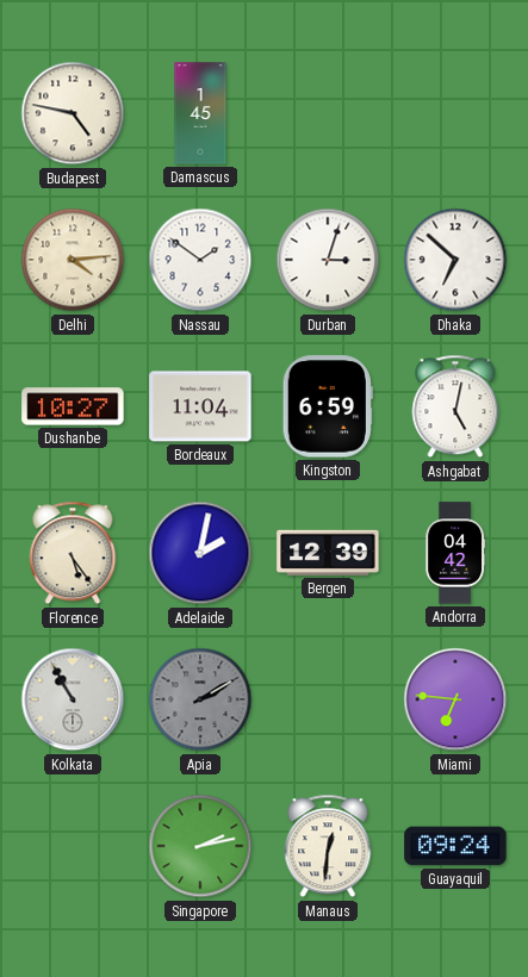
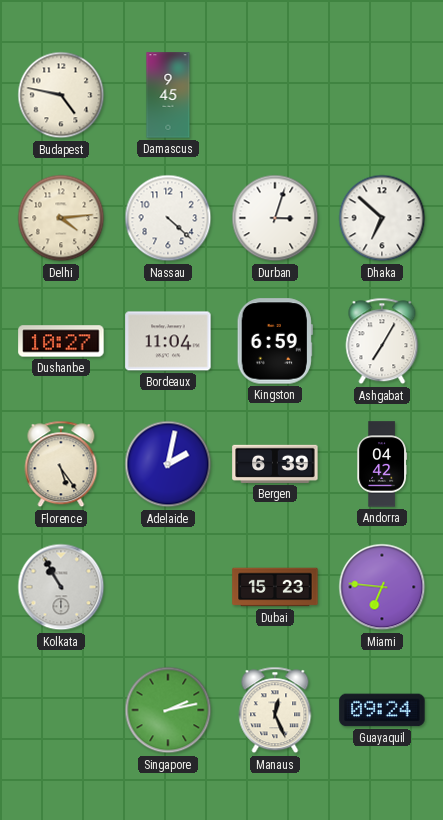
Damascus: 1:45 -> 9:45 (168, 95)
Nassau: 1:51 -> 4:22 (168, 218)
Ashgabat: 5:02 -> 7:05 (382, 341)
Bergen: 12:39 -> 6:39 (275, 464)
Apia: 2:10 -> none (200, 699)
Dubai: none -> 15:23 (275, 587)
Manaus: 12:31 -> 12:26 (275, 710)
